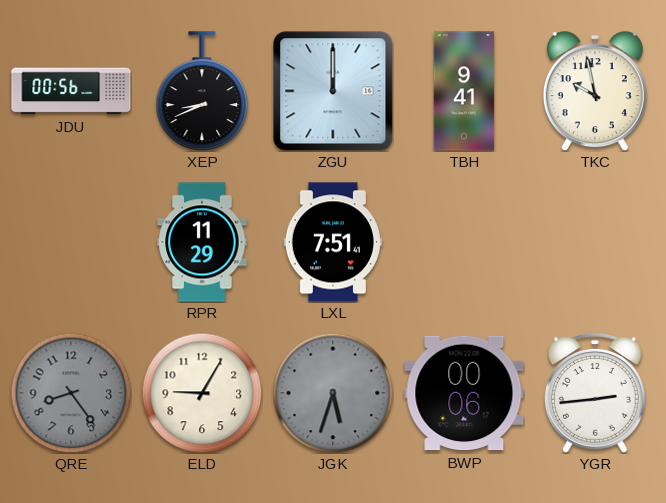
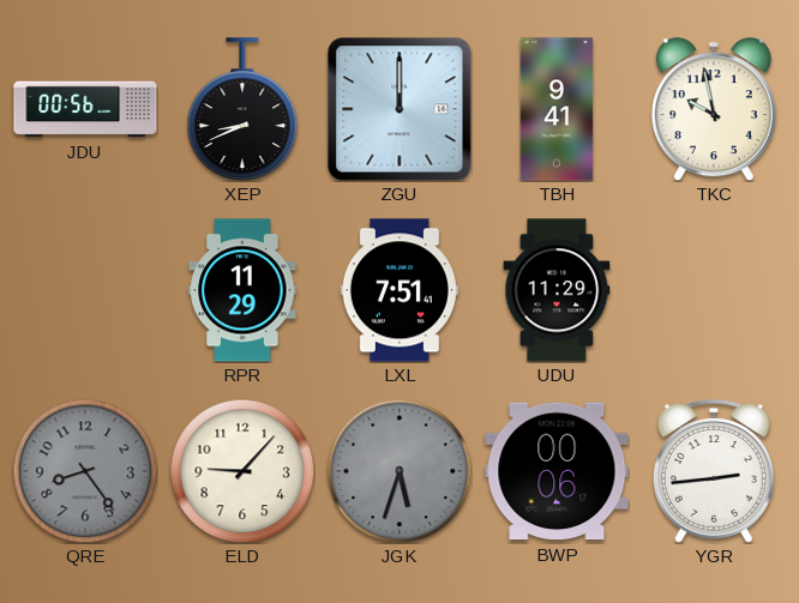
UDU: none -> 11:29 (557, 290)
ELD: 9:05 -> 9:07 (242, 471)
